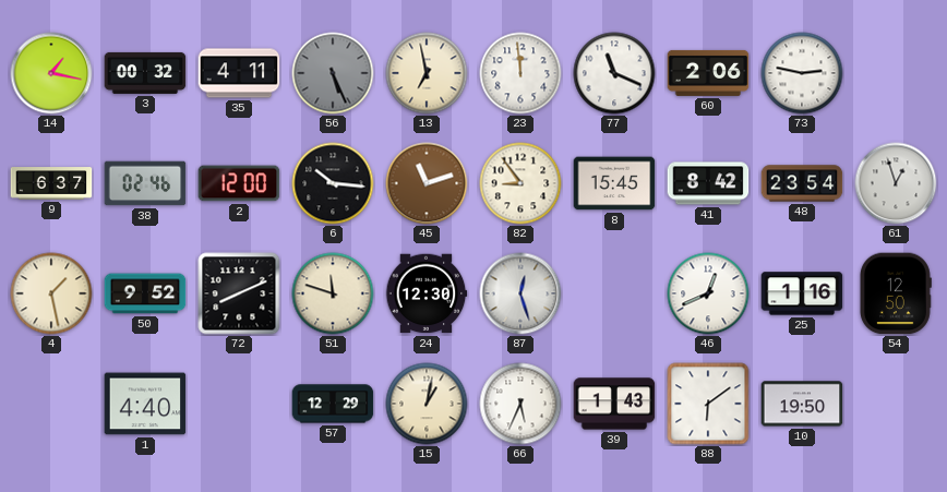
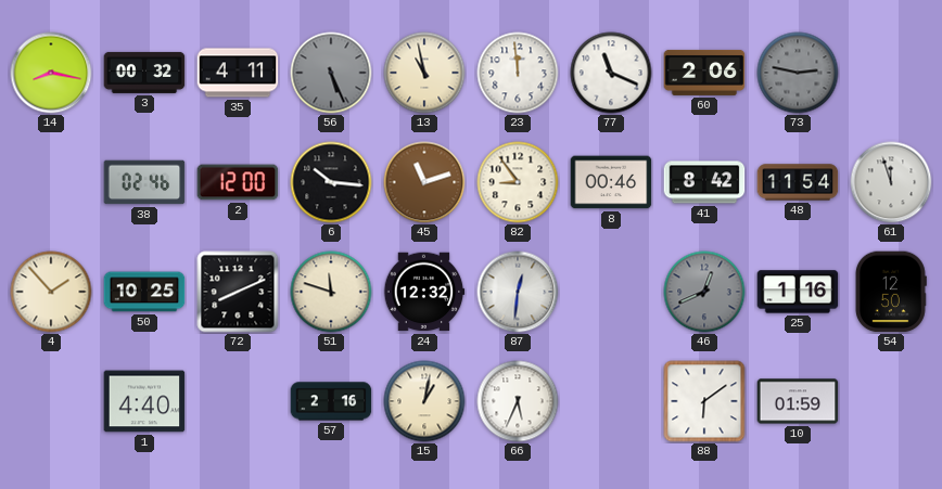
14: 1:17 -> 8:17 (51, 73)
13: 6:58 -> 10:58 (424, 73)
73 dial: white -> grey (798, 73)
9: 6:37 -> none (51, 183)
8: 15:45 -> 00:46 (611, 182)
48: 23:54 -> 11:54 (798, 182)
61: 12:57 -> 11:57 (891, 182)
4: 1:28 -> 1:53 (51, 292)
50: 9:52 -> 10:25 (144, 292)
24: 12:30 -> 12:32 (424, 292)
87: 12:27 -> 12:31 (518, 292)
46 dial: white -> grey (704, 292)
57: 12:29 -> 2:16 (331, 401)
39: 1:43 -> none (614, 404)
10: 19:50 -> 01:59 (798, 401)
